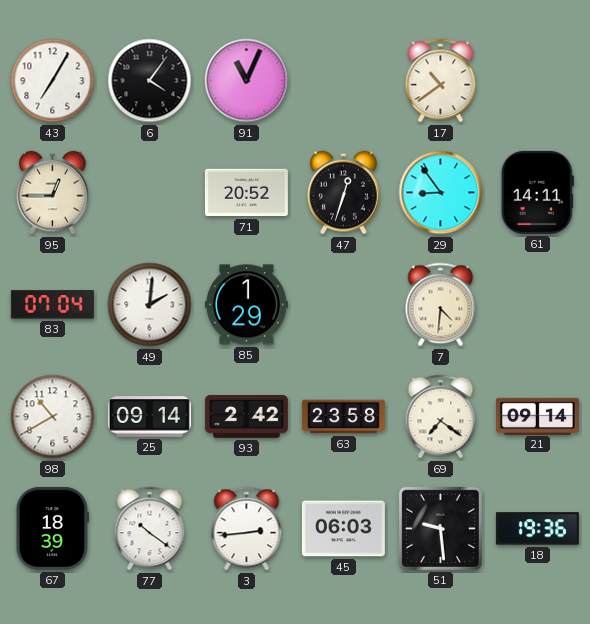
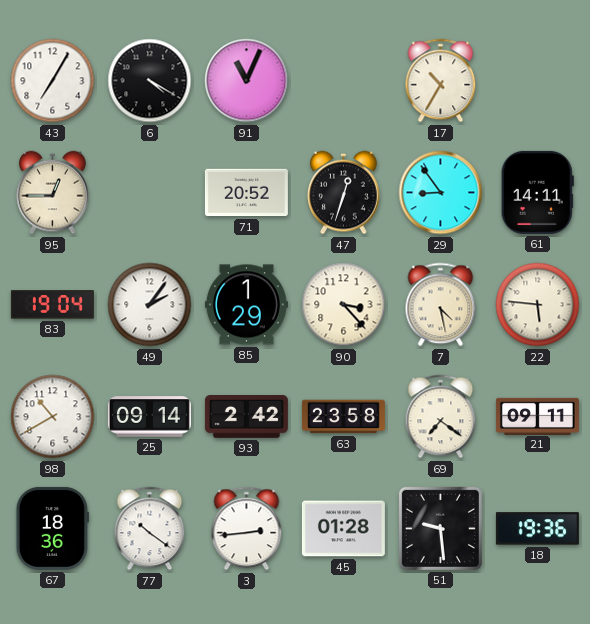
6: 4:06 -> 4:20 (150, 81)
17: 10:39 -> 10:35 (441, 81)
83: 07:04 -> 19:04 (52, 305)
49: 2:01 -> 2:06 (150, 305)
90: none -> 3:23 (344, 305)
7: 4:31 -> 4:28 (441, 305)
22: none -> 5:46 (538, 305)
21: 09:14 -> 09:11 (537, 416)
67: 18:39 -> 18:36 (52, 528)
45: 06:03 -> 01:28 (343, 529)
